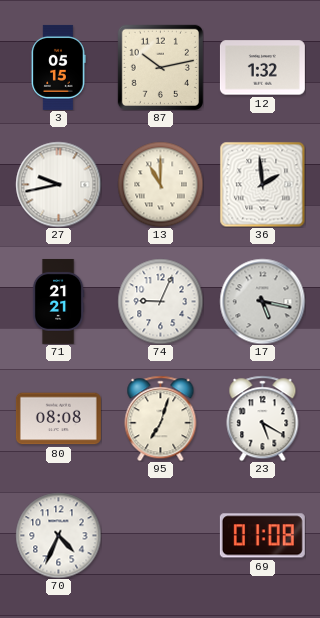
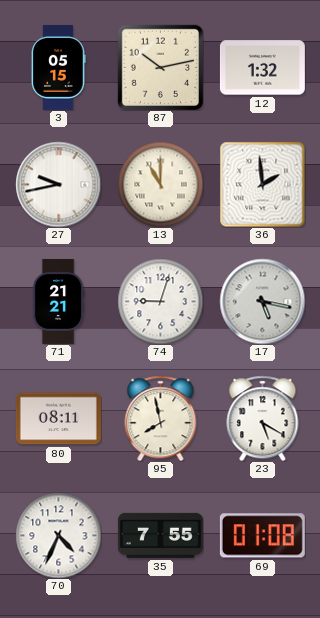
74: 9:04 -> 9:03 (160, 301)
80: 08:08 -> 08:11 (58, 419)
95: 7:03 -> 7:58 (161, 418)
35: none -> 7:55 (160, 535)
